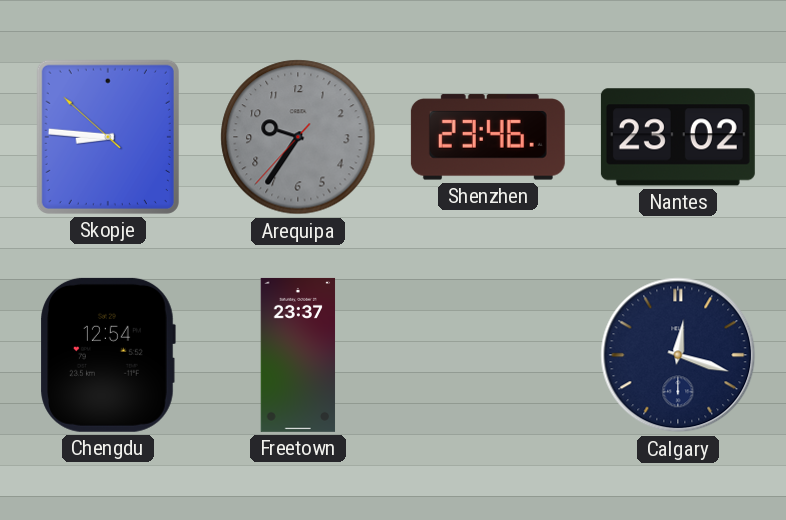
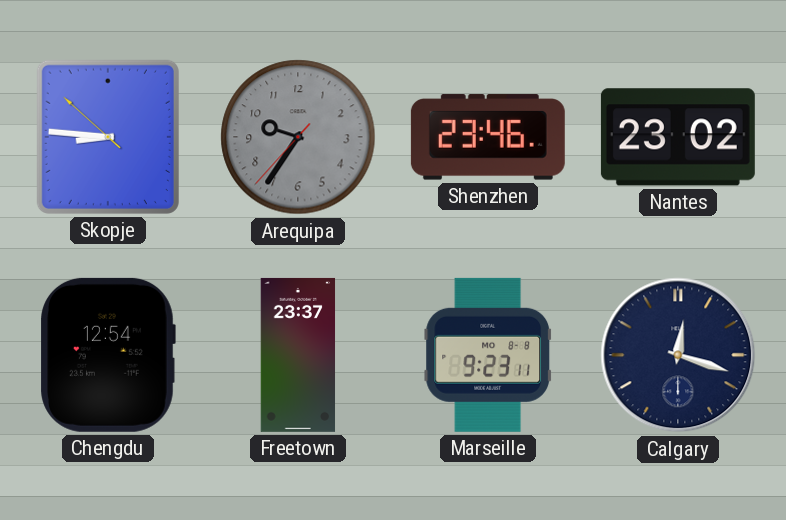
Marseille: none -> 9:23 (488, 355)
